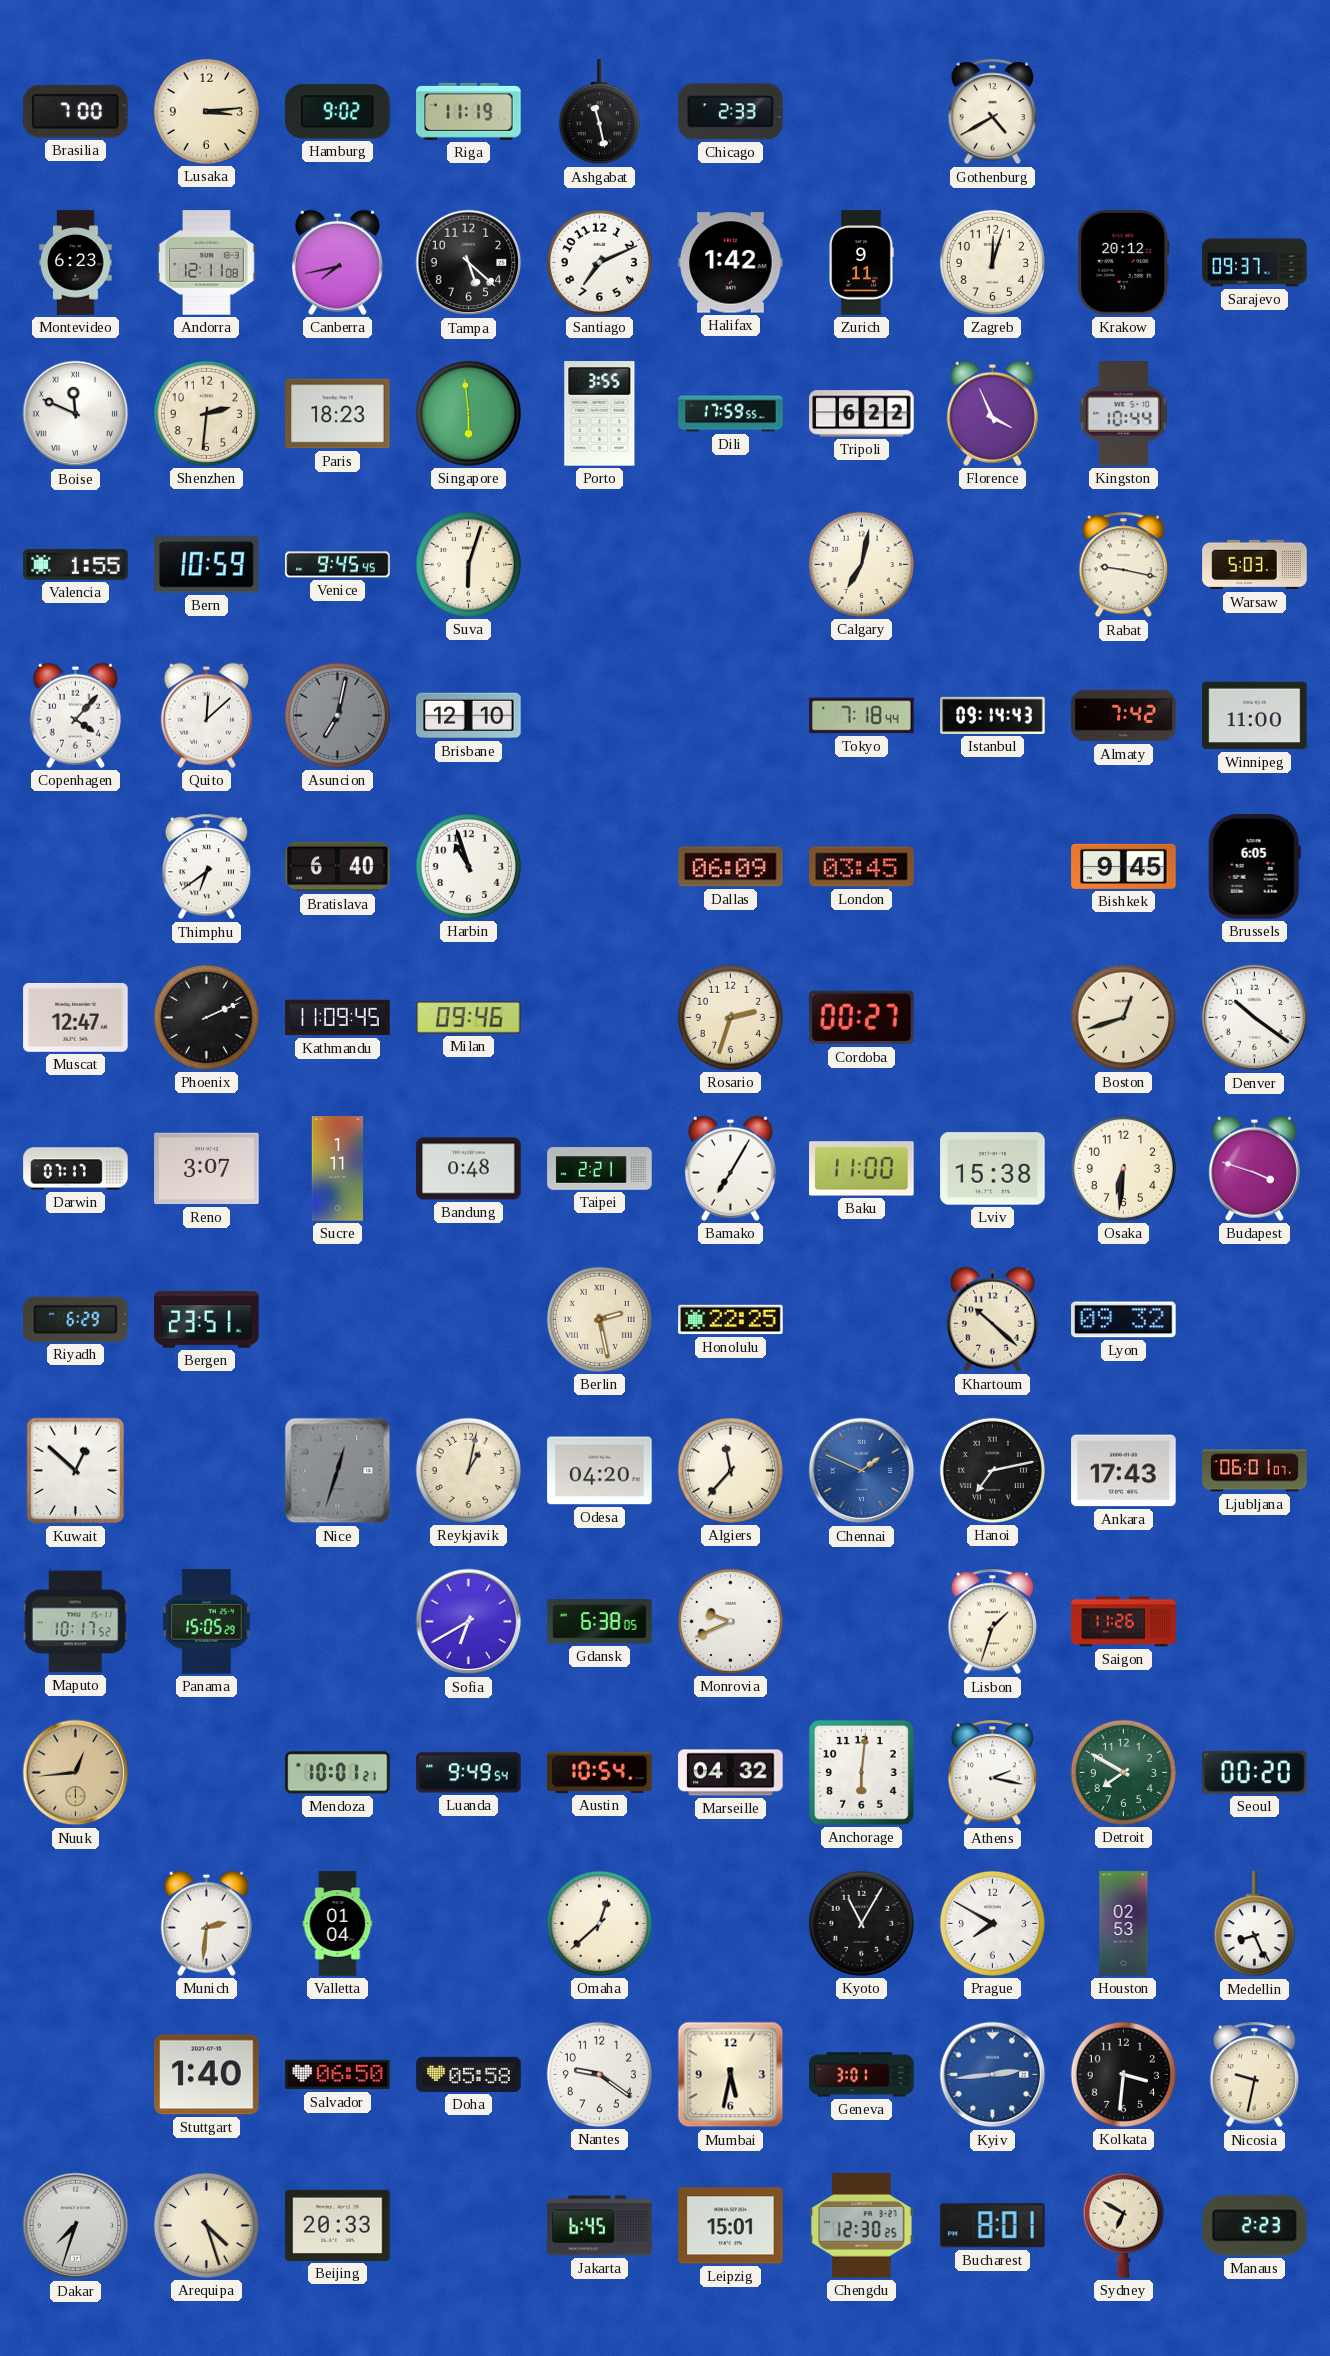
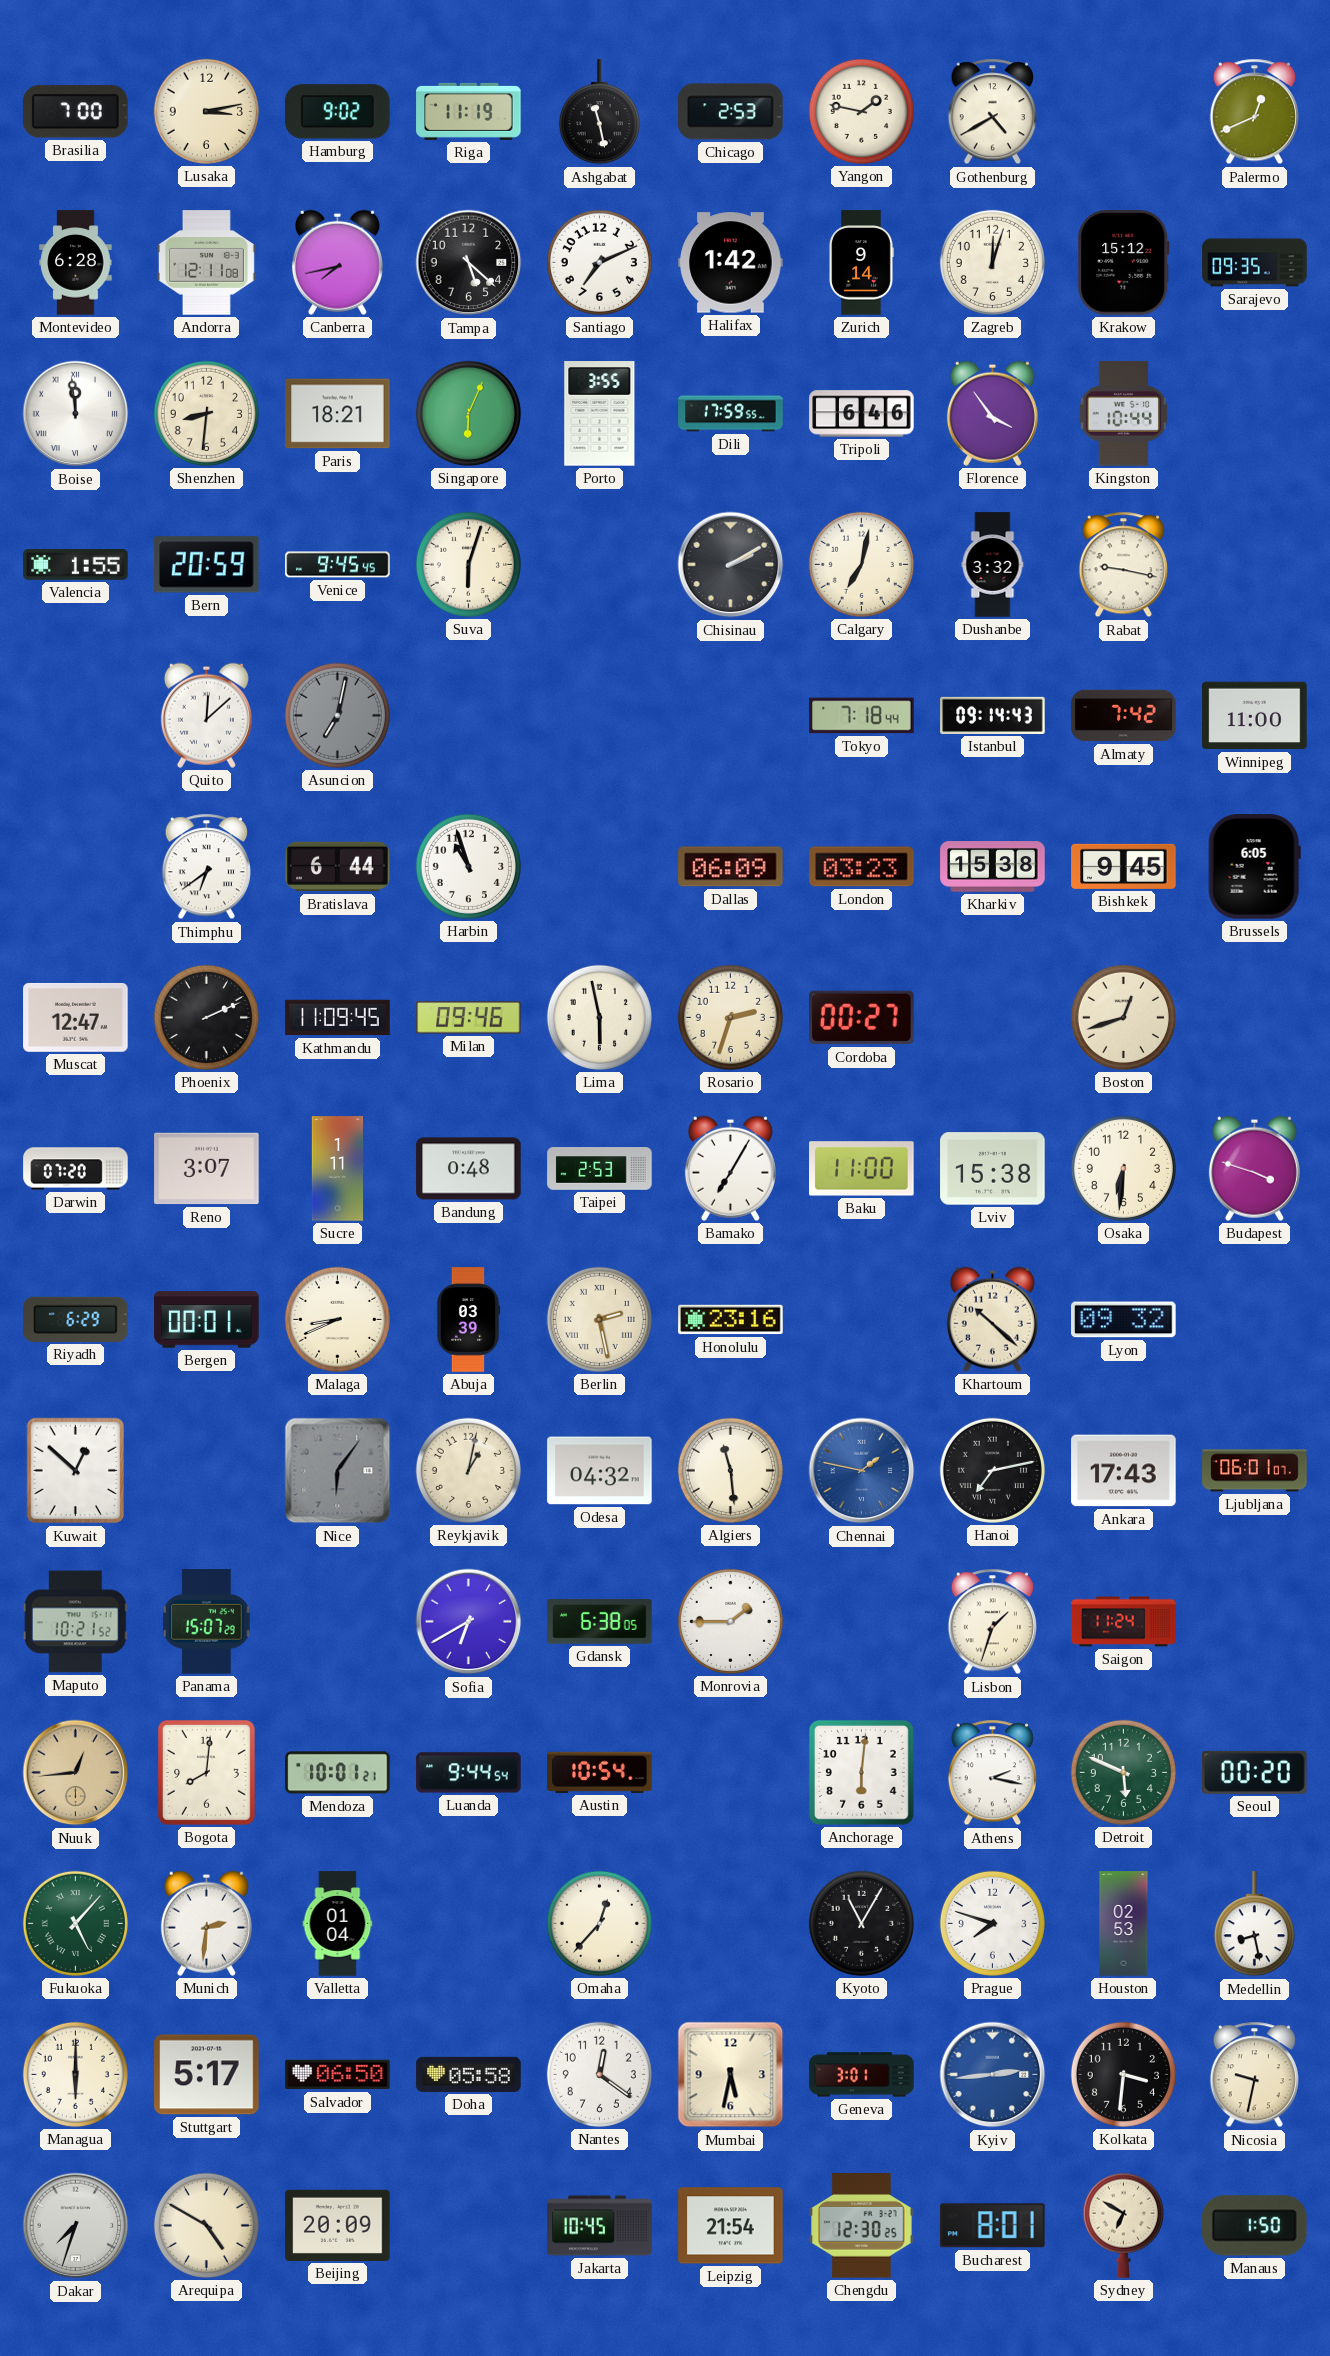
Lusaka: 3:14 -> 3:13 (206, 111)
Chicago: 2:33 -> 2:53 (731, 112)
Yangon: none -> 1:47 (861, 111)
Palermo: none -> 12:41 (1254, 112)
Montevideo: 6:23 -> 6:28 (76, 263)
Zurich: 9:11 -> 9:14 (861, 263)
Krakow: 20:12 -> 15:12 (1124, 263)
Sarajevo: 09:37 -> 09:35 (1255, 263)
Boise: 11:49 -> 11:59 (76, 414)
Shenzhen: 2:31 -> 8:31 (206, 413)
Paris: 18:23 -> 18:21 (338, 414)
Singapore: 5:59 -> 6:04 (468, 413)
Tripoli: 6:22 -> 6:46 (862, 414)
Florence: 3:56 -> 3:54 (992, 413)
Bern: 10:59 -> 20:59 (207, 565)
Chisinau: none -> 2:10 (731, 565)
Dushanbe: none -> 3:32 (993, 565)
Warsaw: 5:03 -> none (1255, 565)
Copenhagen: 4:07 -> none (75, 715)
Brisbane: 12:10 -> none (469, 716)
Bratislava: 6:40 -> 6:44 (338, 867)
London: 03:45 -> 03:23 (862, 867)
Kharkiv: none -> 15:38 (993, 867)
Lima: none -> 5:58 (599, 1017)
Denver: 10:21 -> none (1255, 1018)
Darwin: 07:17 -> 07:20 (76, 1169)
Taipei: 2:21 -> 2:53 (600, 1169)
Bergen: 23:51 -> 00:01 (207, 1320)
Malaga: none -> 8:41 (337, 1319)
Abuja: none -> 03:39 (468, 1320)
Honolulu: 22:25 -> 23:16 (731, 1320)
Nice: 12:33 -> 6:06 (338, 1471)
Odesa: 04:20 -> 04:32 (600, 1471)
Algiers: 11:37 -> 11:29 (730, 1470)
Chennai: 1:49 -> 1:47 (862, 1471)
Maputo: 10:17 -> 10:21 (75, 1622)
Panama: 15:05 -> 15:07 (207, 1622)
Monrovia: 9:41 -> 1:45 (730, 1621)
Saigon: 11:26 -> 11:24 (1124, 1622)
Bogota: none -> 8:01 (206, 1772)
Luanda: 9:49 -> 9:44 (469, 1773)
Marseille: 04:32 -> none (731, 1773)
Detroit: 7:50 -> 5:49 (1123, 1772)
Fukuoka: none -> 5:07 (75, 1923)
Omaha: 12:38 -> 12:37 (599, 1923)
Prague: 7:50 -> 7:48 (992, 1923)
Medellin: 8:26 -> 8:28 (1254, 1924)
Managua: none -> 6:00 (75, 2074)
Stuttgart: 1:40 -> 5:17 (207, 2075)
Nantes: 9:21 -> 12:21 (599, 2074)
Arequipa: 4:27 -> 4:50 (206, 2225)
Beijing: 20:33 -> 20:09 (338, 2225)
Jakarta: 6:45 -> 10:45 (600, 2226)
Leipzig: 15:01 -> 21:54 (731, 2226)
Manaus: 2:23 -> 1:50 (1255, 2226)
